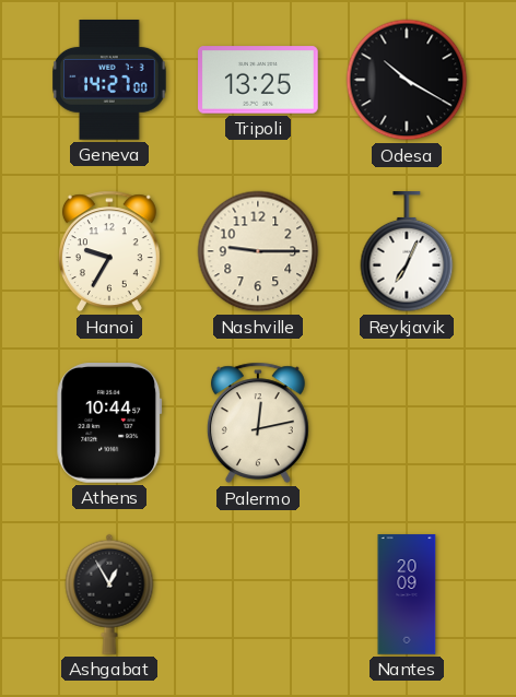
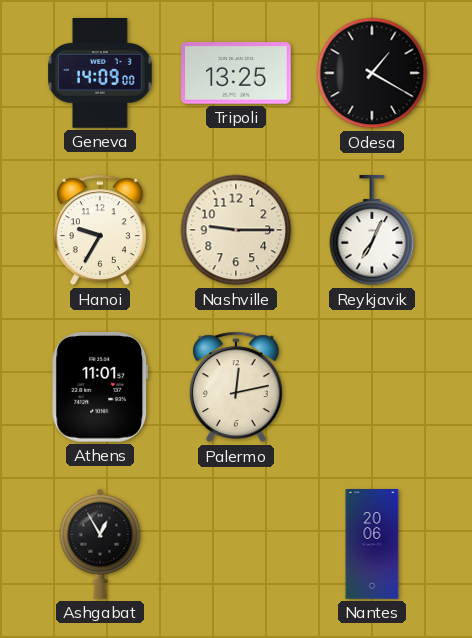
Geneva: 14:27 -> 14:09 (100, 74)
Odesa: 10:20 -> 1:20 (372, 73)
Athens: 10:44 -> 11:01 (100, 388)
Nantes: 20:09 -> 20:06 (372, 544)
